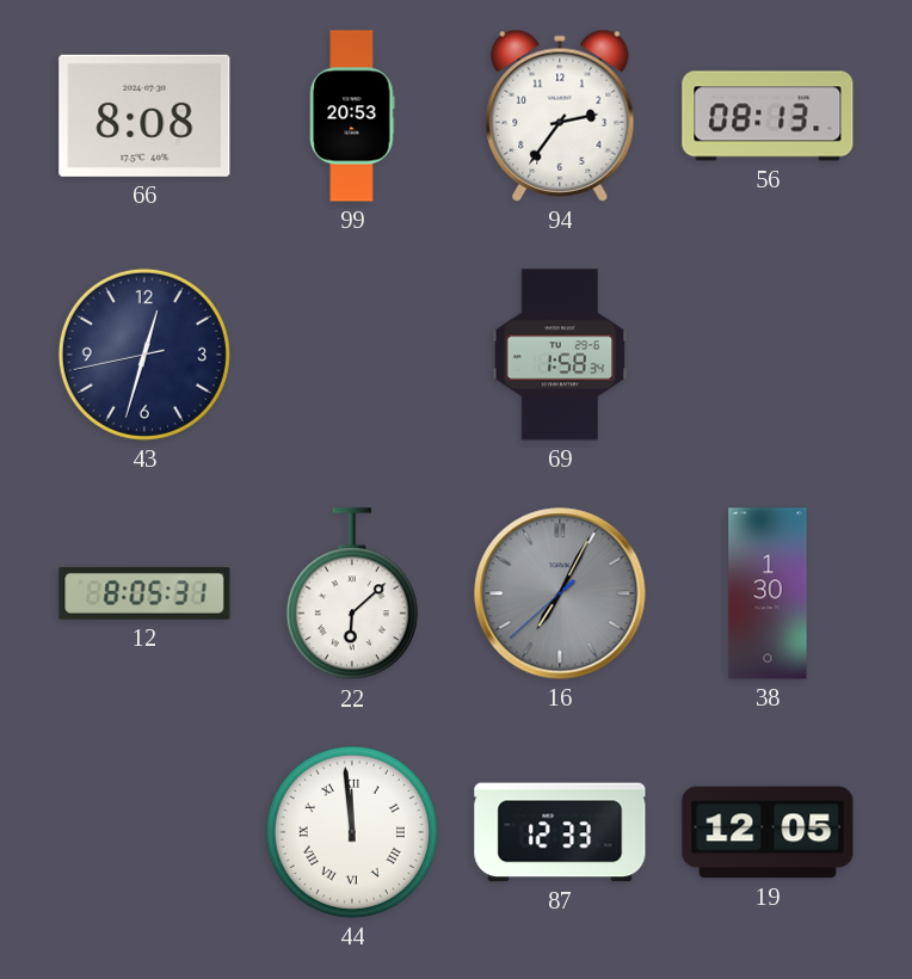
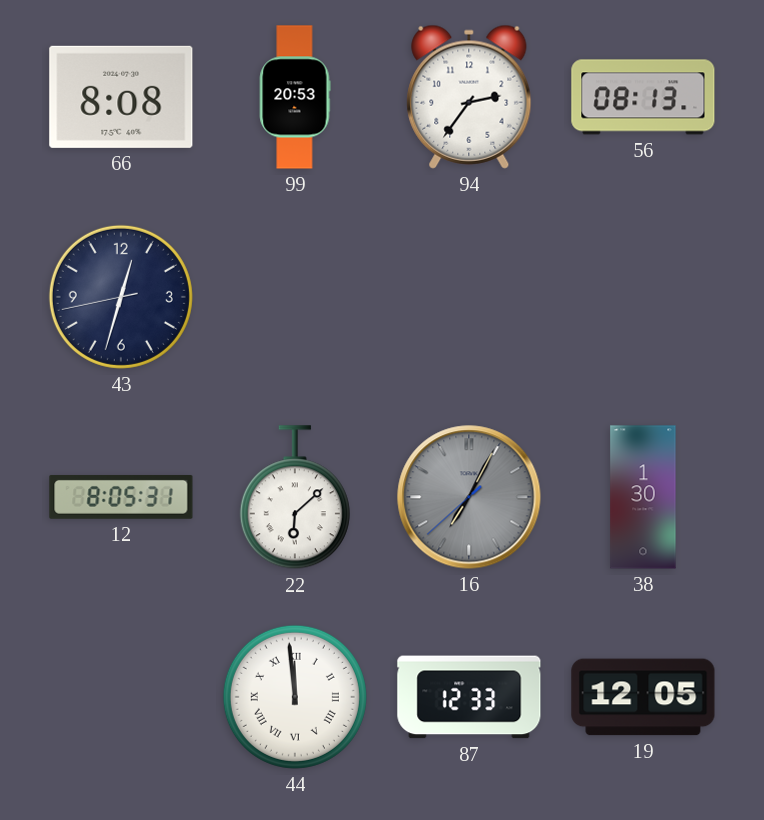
69: 1:58 -> none (559, 355)
